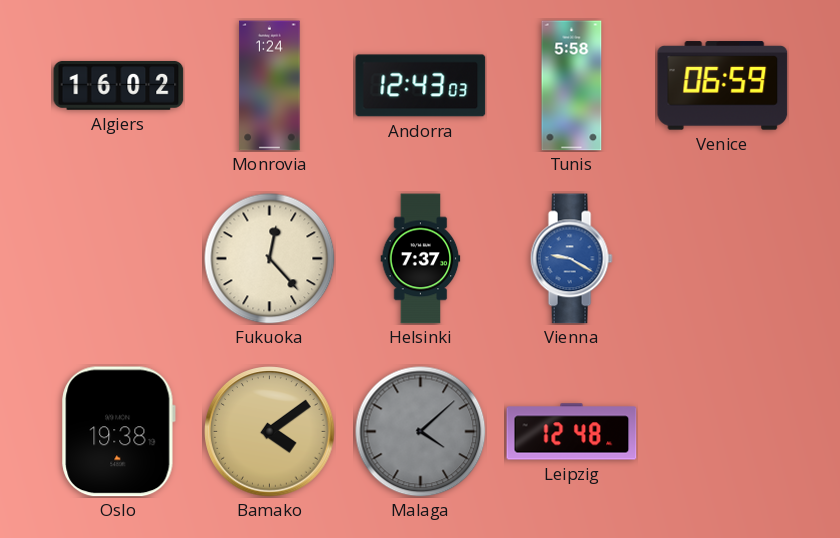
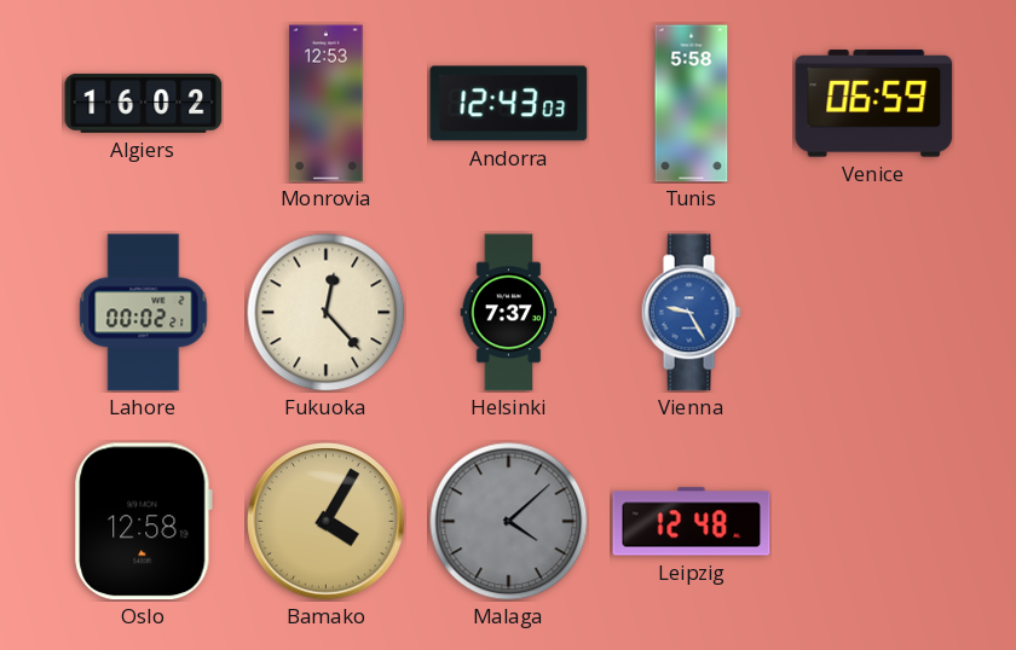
Monrovia: 1:24 -> 12:53 (327, 104)
Lahore: none -> 00:02 (144, 313)
Vienna: 9:20 -> 9:25 (691, 313)
Oslo: 19:38 -> 12:58 (143, 522)
Bamako: 4:09 -> 4:05 (327, 522)
